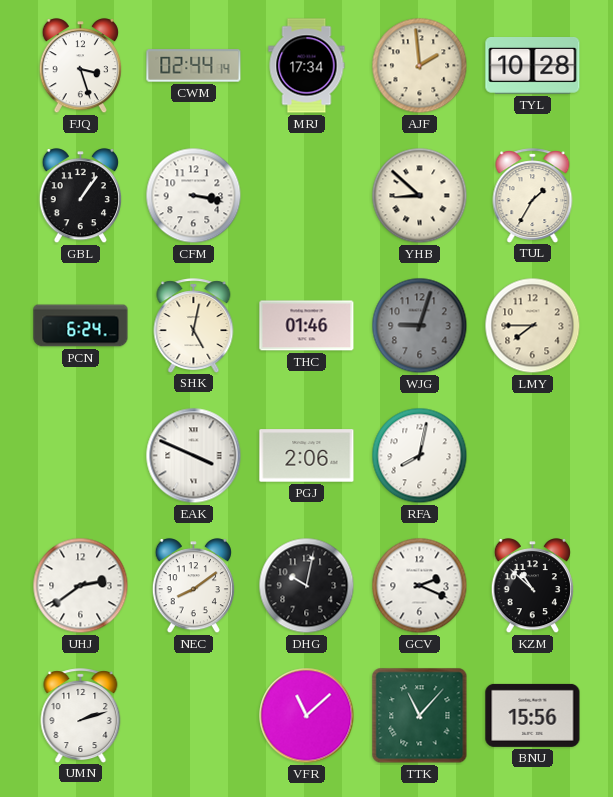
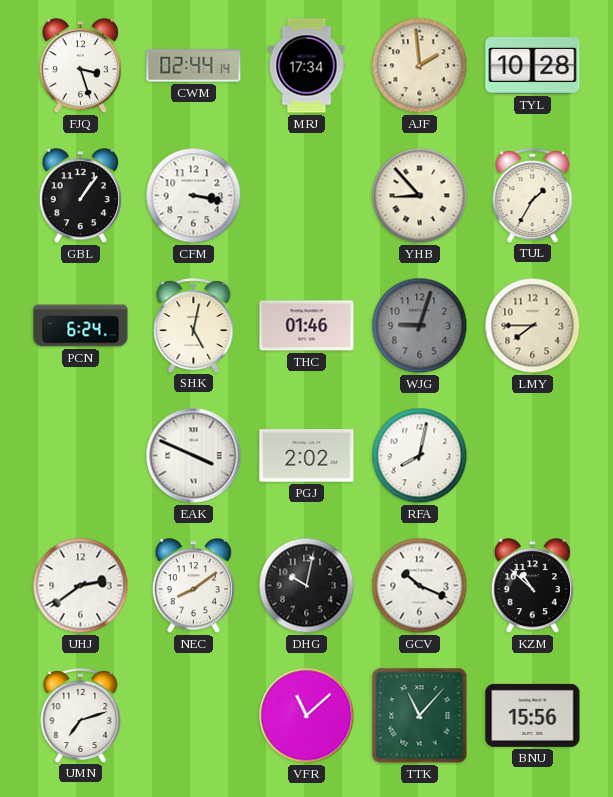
YHB: 8:52 -> 8:53 (420, 196)
PGJ: 2:06 -> 2:02 (307, 456)
GCV: 2:19 -> 10:19 (420, 586)
UMN: 2:12 -> 7:12 (81, 715)
